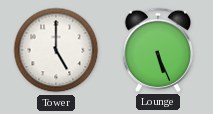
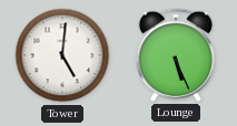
Tower: 5:00 -> 5:01 (62, 55)
